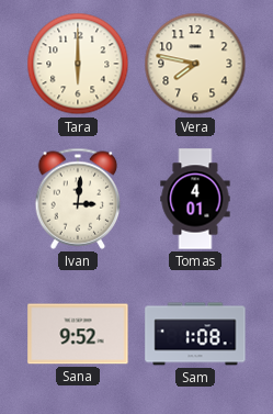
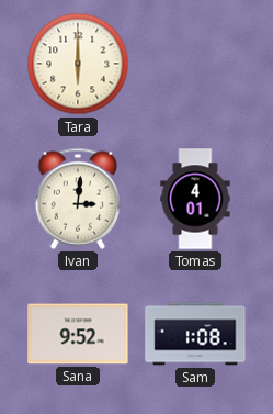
Vera: 7:47 -> none (195, 64)
